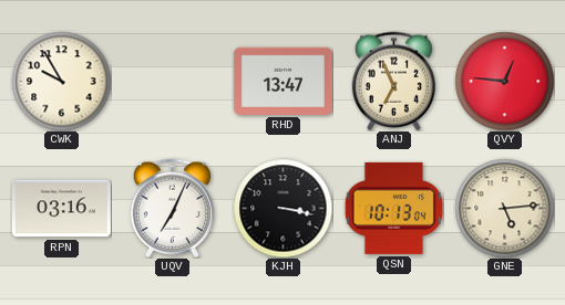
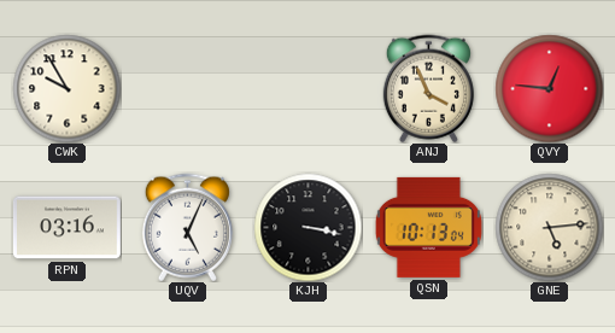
RHD: 13:47 -> none (282, 81)
ANJ: 6:56 -> 3:56 (428, 88)
UQV: 7:04 -> 5:04 (187, 227)
